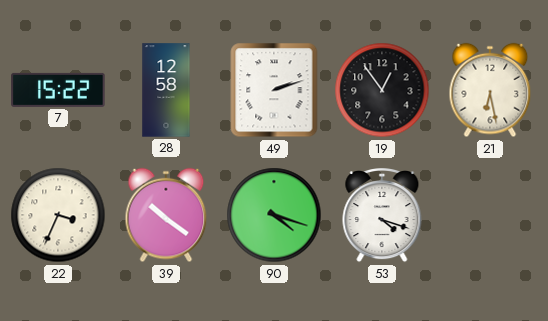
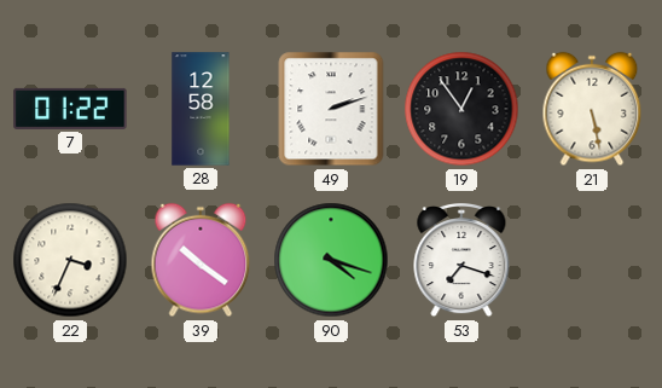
7: 15:22 -> 01:22 (70, 109)
21: 6:28 -> 5:28 (592, 109)
53: 4:18 -> 7:18 (461, 261)
